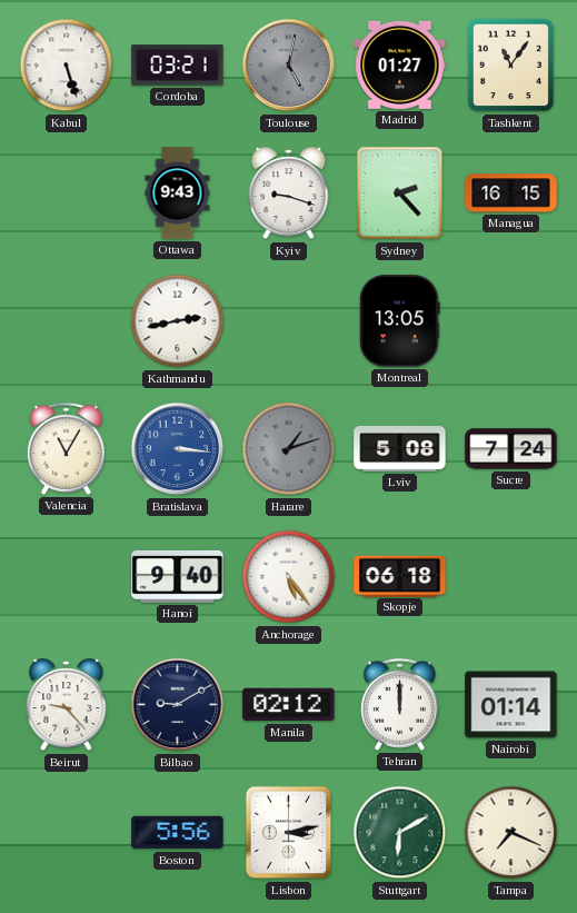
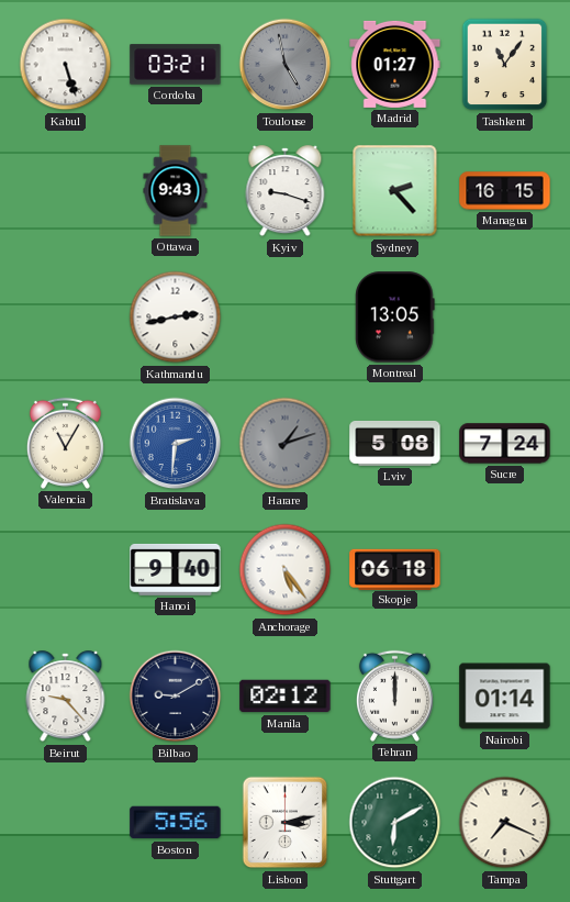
Toulouse: 5:02 -> 4:58 (286, 65)
Bratislava: 3:16 -> 2:31 (176, 444)
